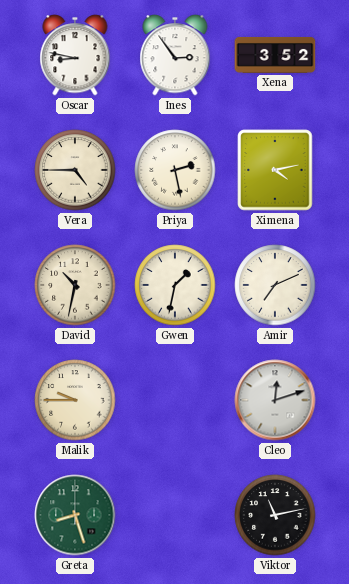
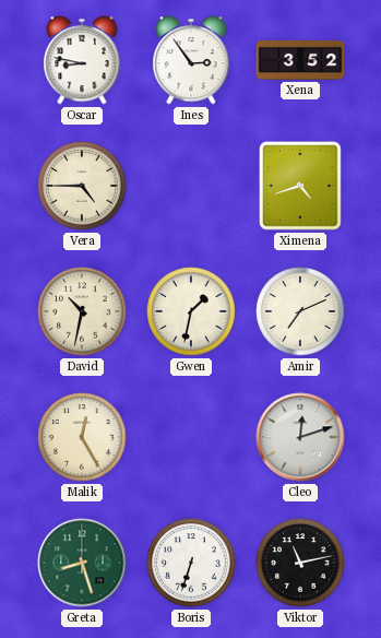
Priya: 2:28 -> none (175, 170)
Ximena: 4:13 -> 4:42 (300, 186)
Malik: 9:45 -> 12:25 (82, 437)
Boris: none -> 6:33 (191, 563)
